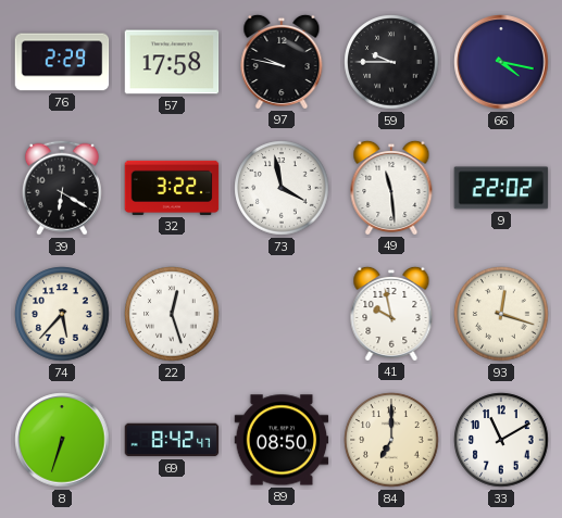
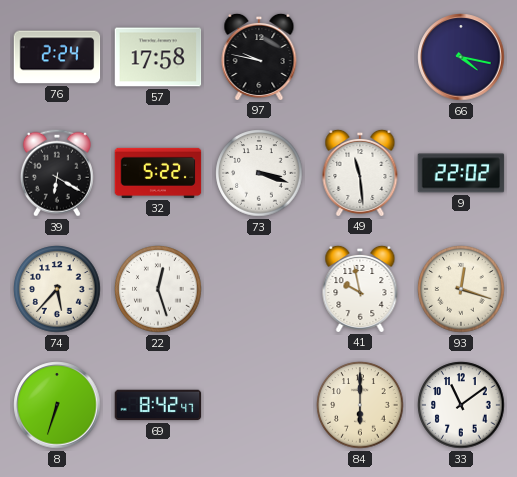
76: 2:29 -> 2:24 (57, 57)
59: 9:45 -> none (391, 62)
32: 3:22 -> 5:22 (158, 173)
73: 3:58 -> 3:18 (259, 173)
89: 08:50 -> none (282, 440)
84: 7:00 -> 6:00 (360, 405)
33: 11:10 -> 11:09 (461, 405)
